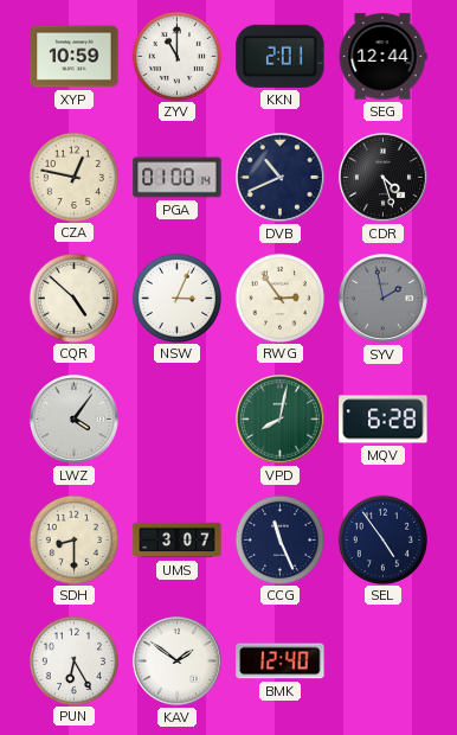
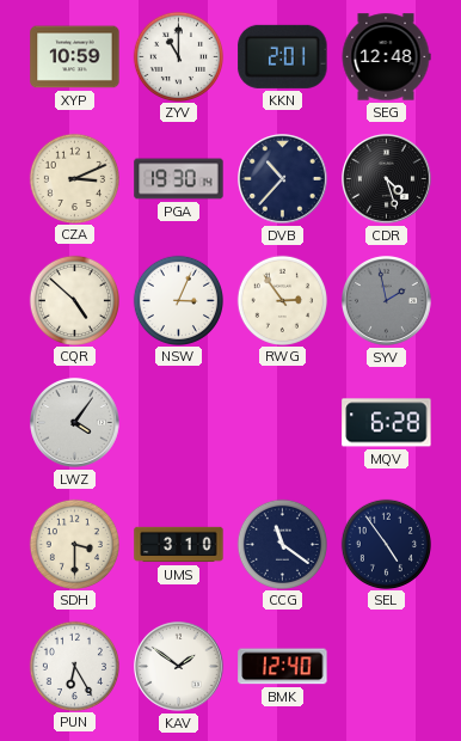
SEG: 12:44 -> 12:48 (386, 57)
CZA: 12:47 -> 3:11 (74, 178)
PGA: 01:00 -> 19:30 (179, 179)
DVB: 10:41 -> 10:37 (283, 179)
VPD: 8:02 -> none (281, 420)
SDH: 8:30 -> 3:30 (74, 544)
UMS: 3:07 -> 3:10 (179, 545)
CCG: 11:26 -> 11:21 (282, 544)
